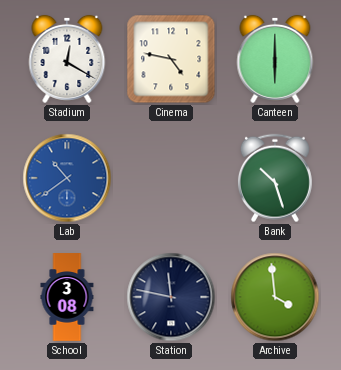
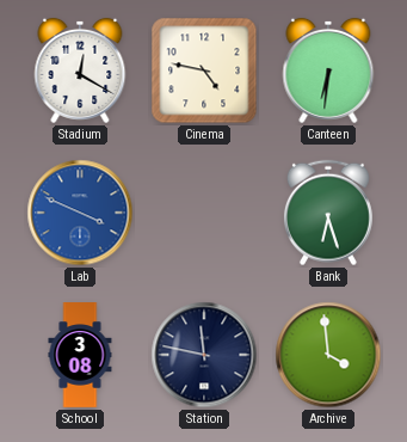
Canteen: 6:00 -> 6:31 (328, 70)
Lab: 10:39 -> 3:49 (80, 213)
Bank: 10:27 -> 6:27 (328, 213)
